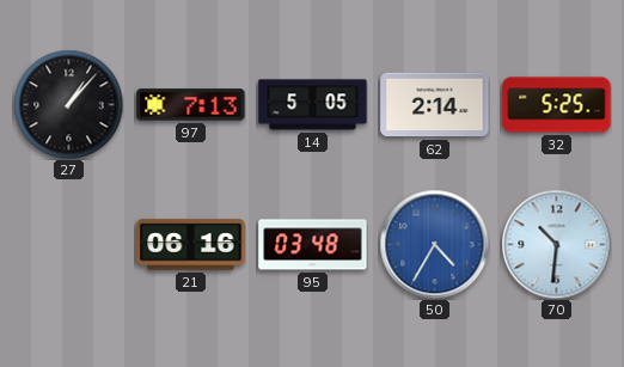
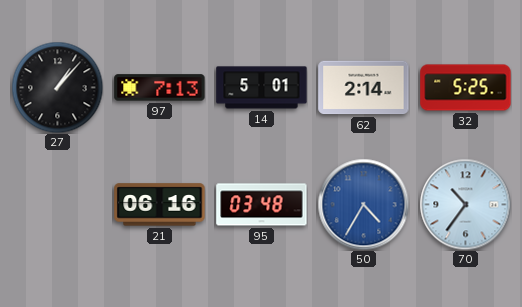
14: 5:05 -> 5:01 (262, 88)
70: 10:31 -> 10:36 (465, 204)
